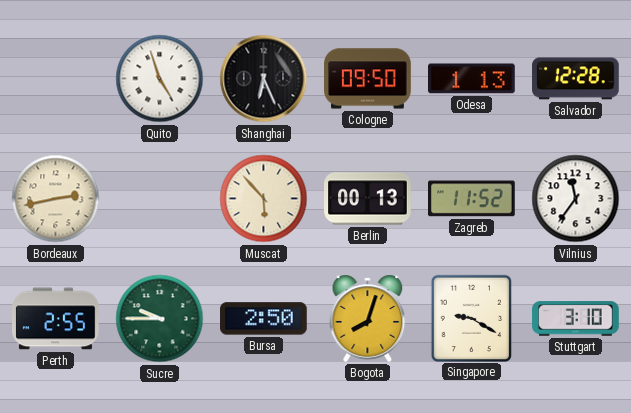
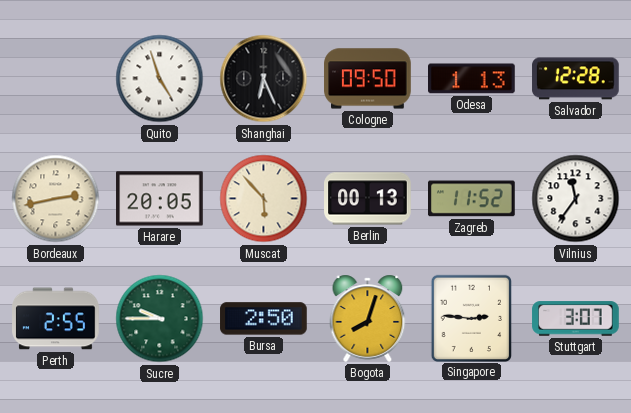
Harare: none -> 20:05 (160, 199)
Singapore: 9:20 -> 2:46 (471, 318)
Stuttgart: 3:10 -> 3:07 (576, 319)
